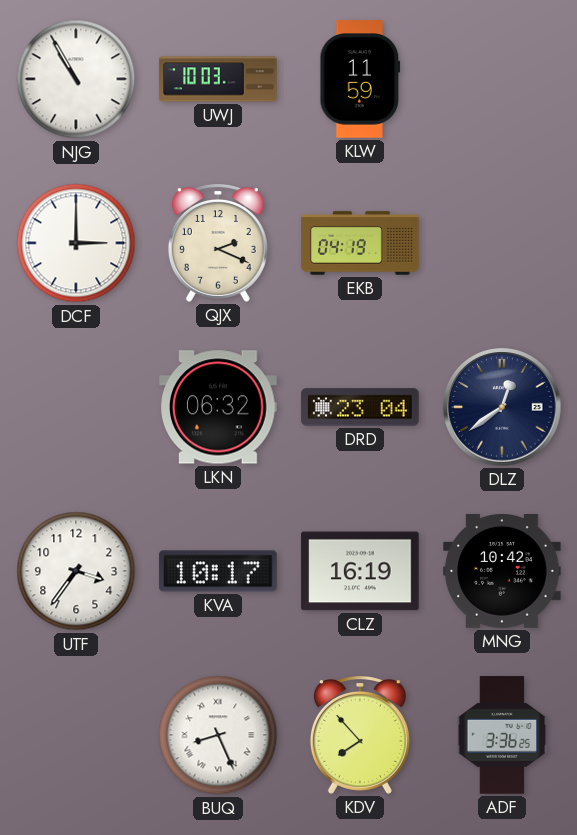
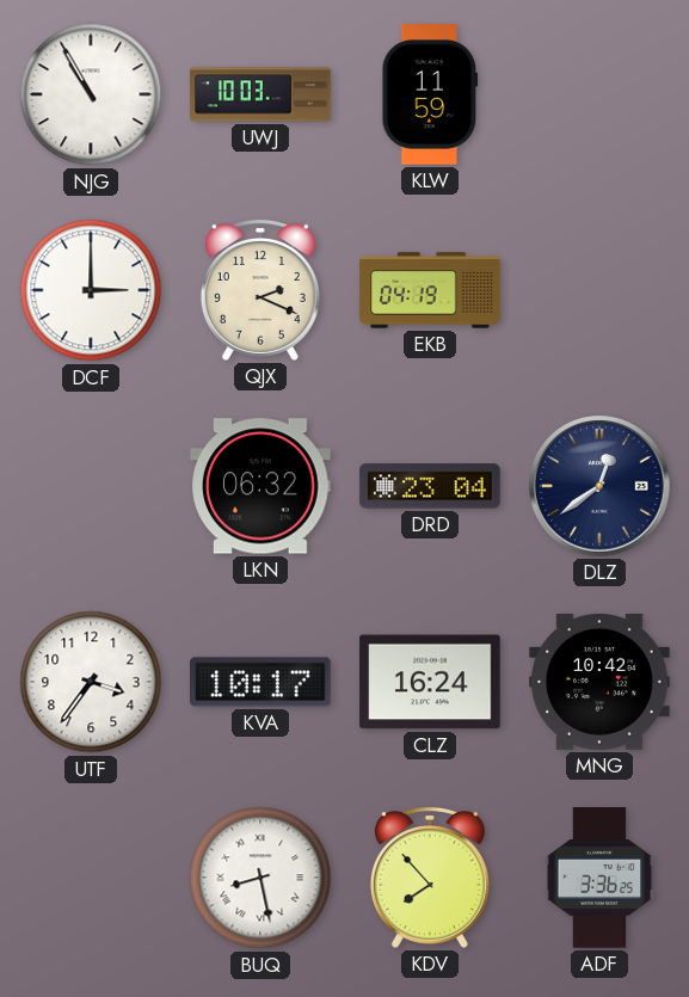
CLZ: 16:19 -> 16:24 (430, 682)
BUQ: 8:26 -> 8:28 (260, 878)
